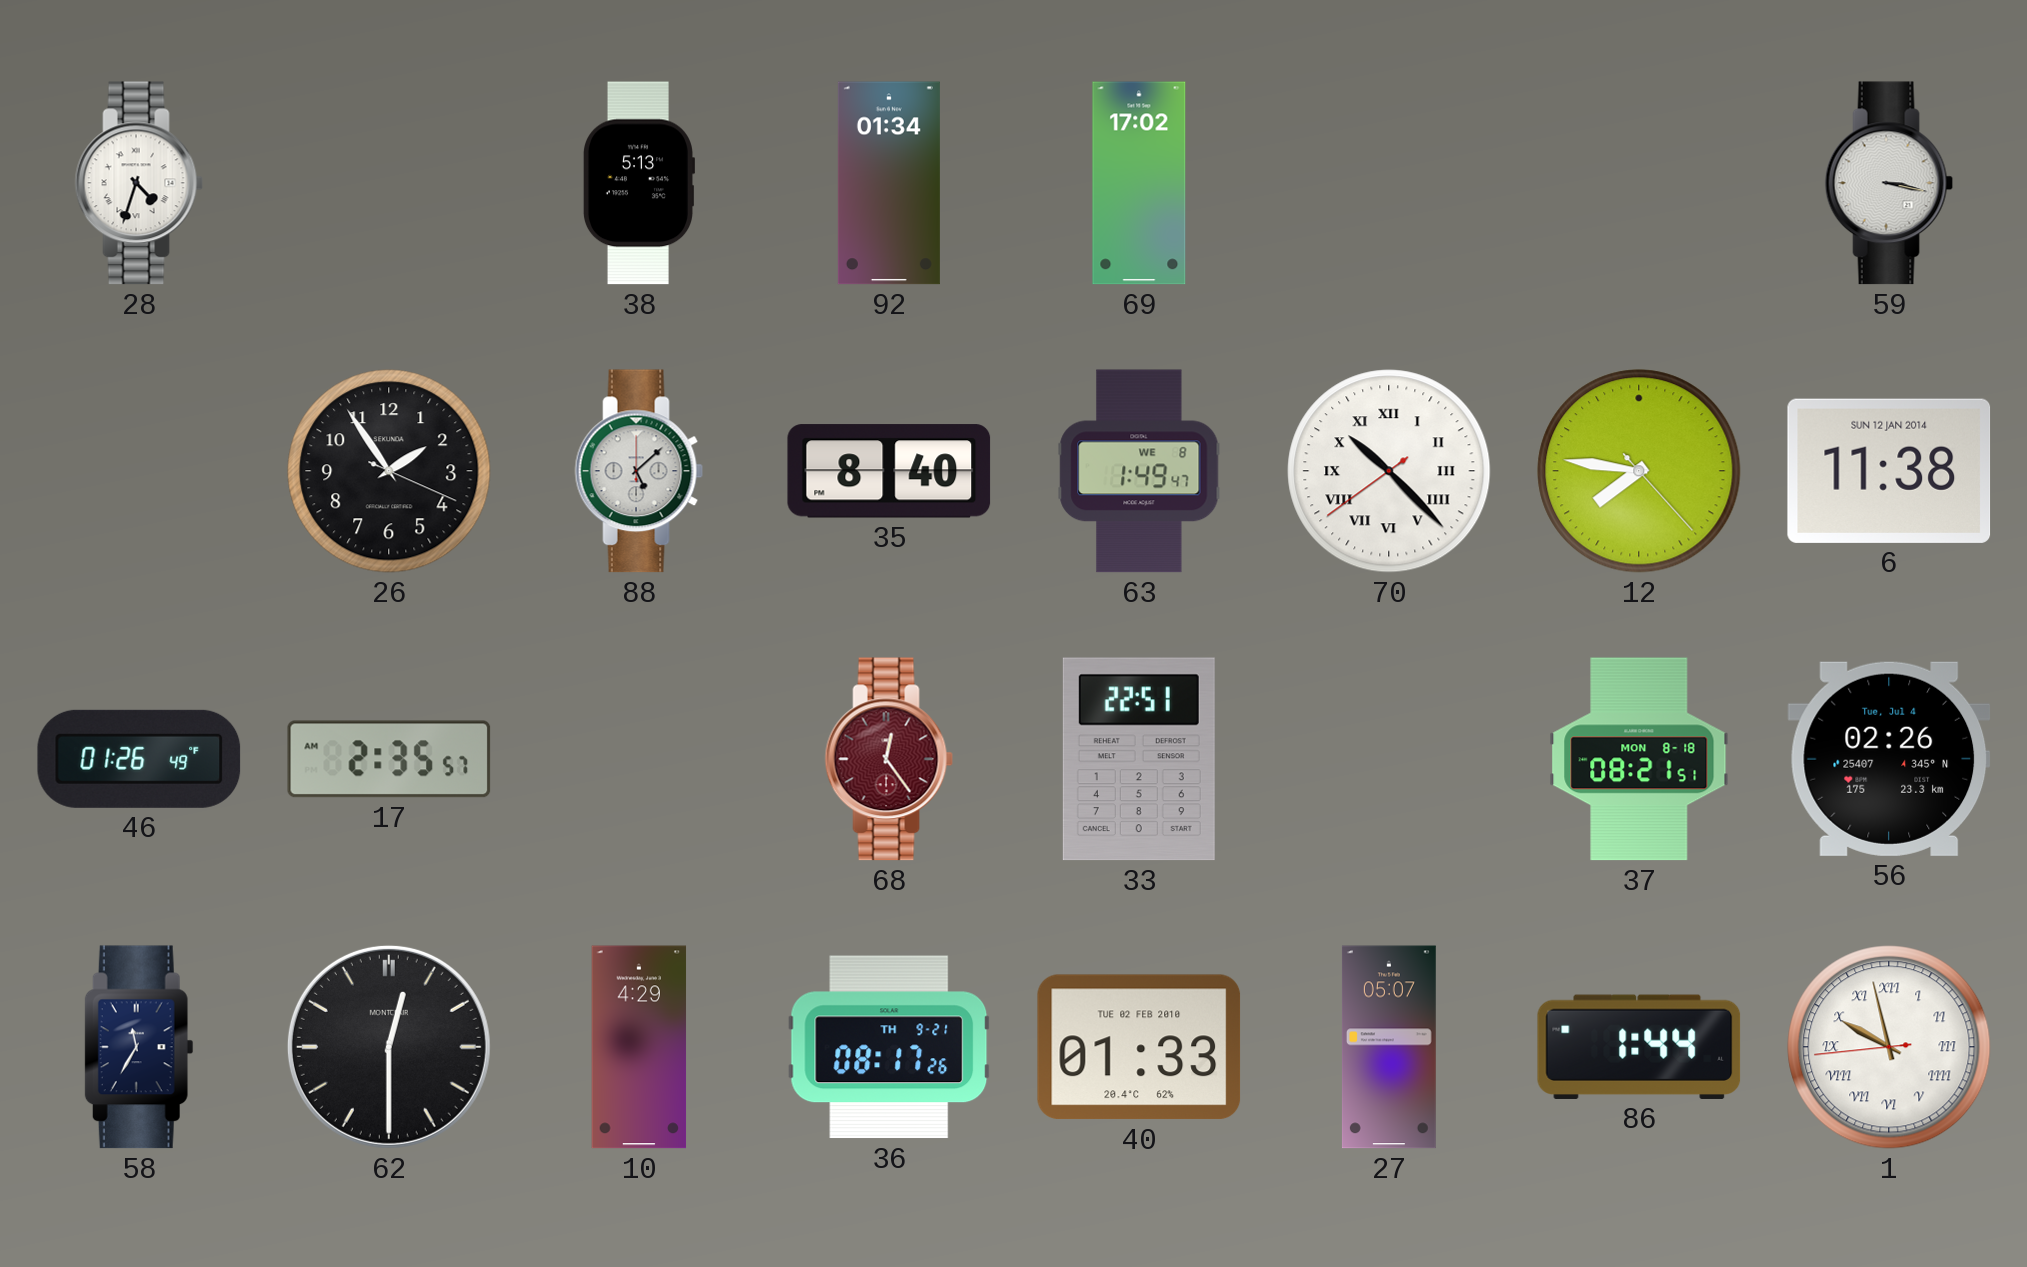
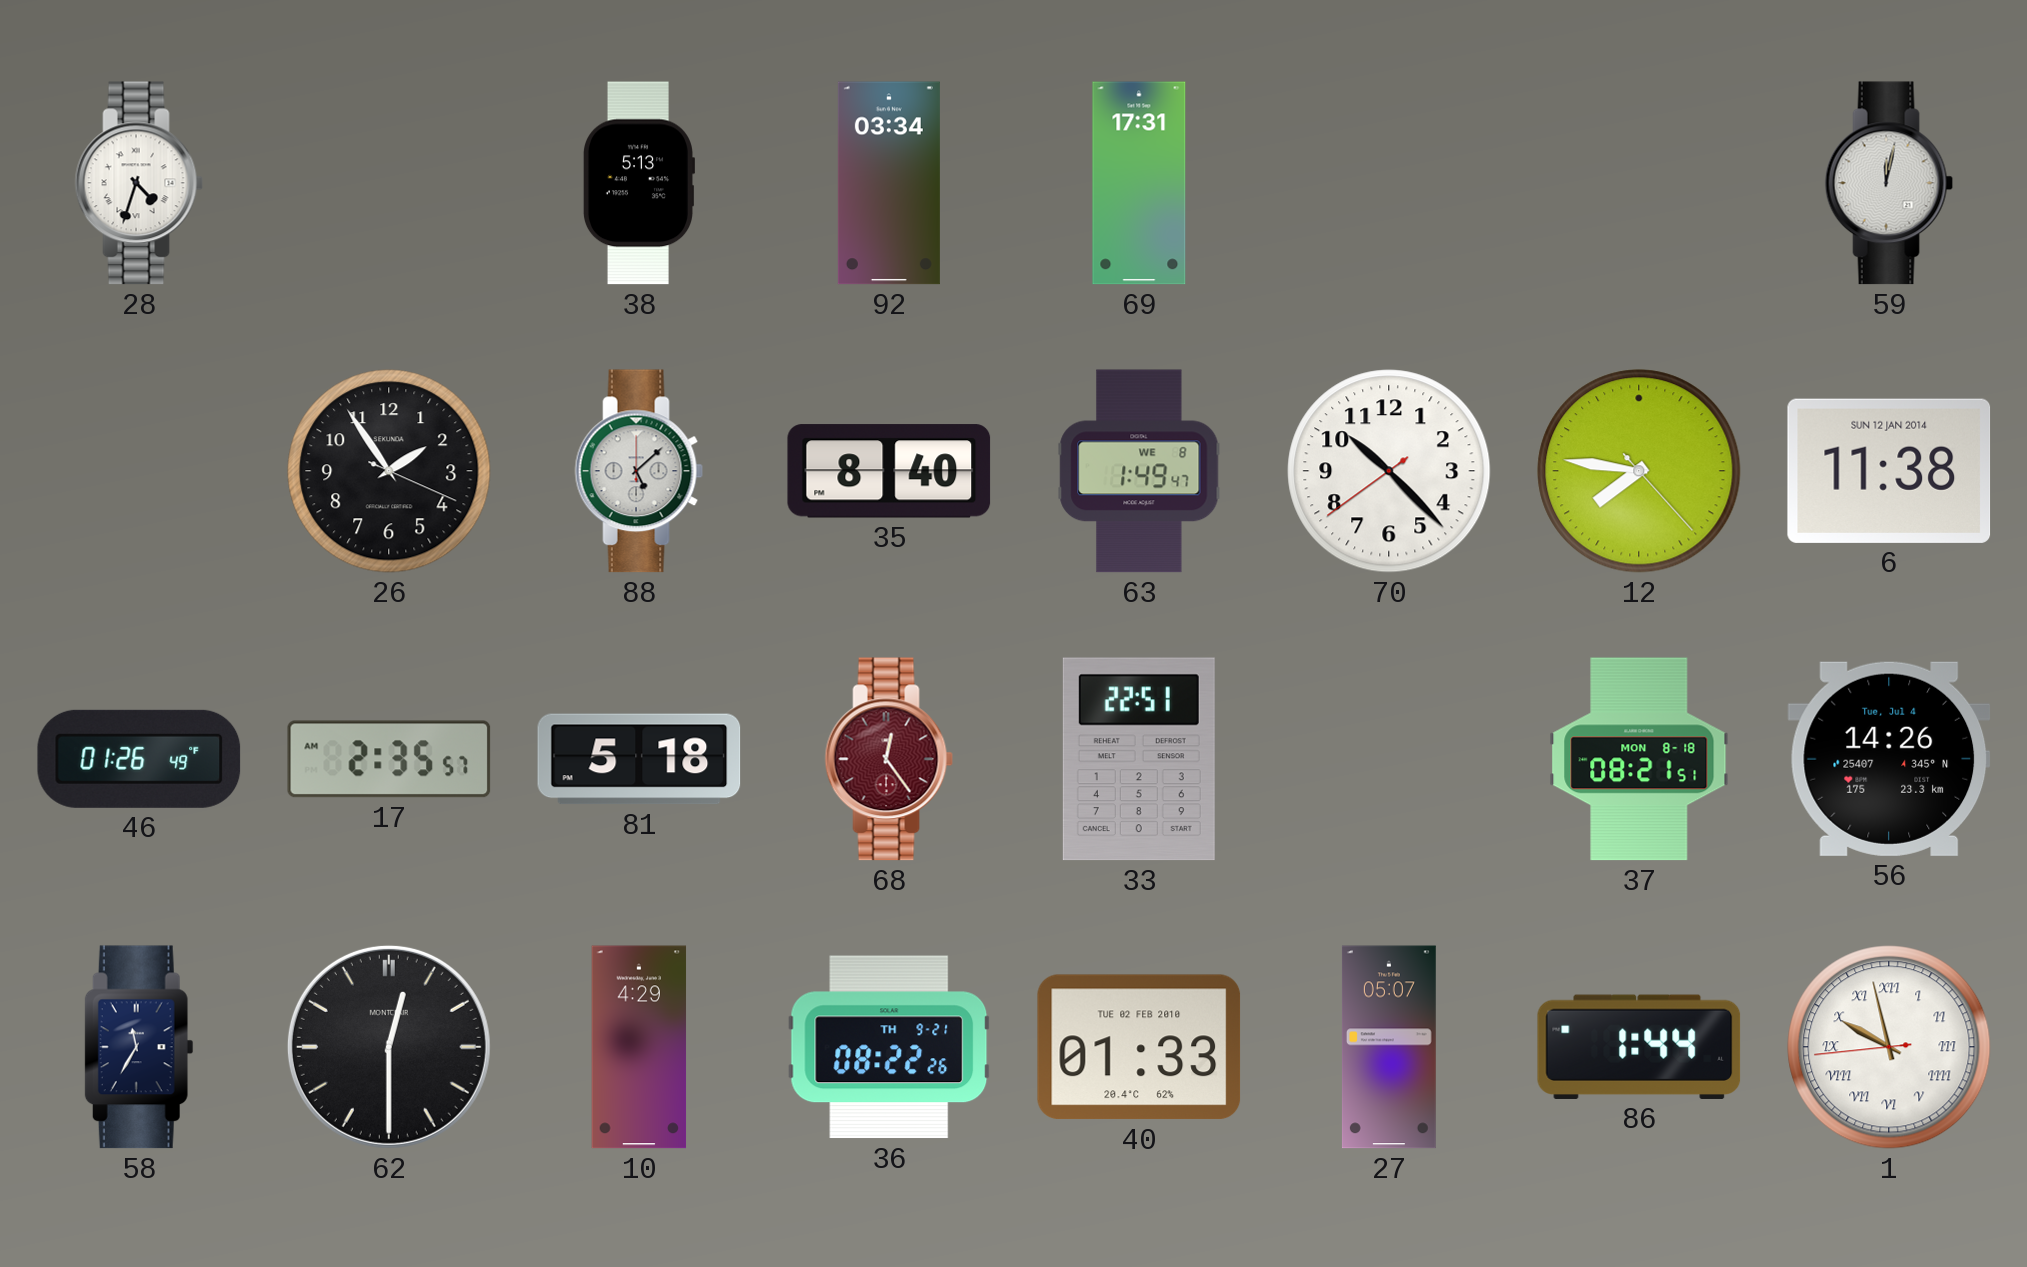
92: 01:34 -> 03:34 (889, 183)
69: 17:02 -> 17:31 (1139, 183)
59: 3:17 -> 12:02 (1889, 183)
70 numerals: Roman -> Arabic (1389, 471)
81: none -> 5:18 (639, 759)
56: 02:26 -> 14:26 (1889, 759)
36: 08:17 -> 08:22 (889, 1047)
